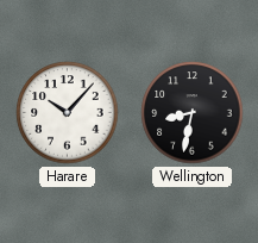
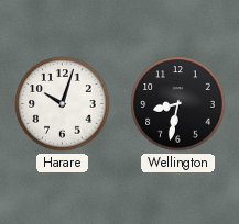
Harare: 10:07 -> 10:03 (63, 104)
